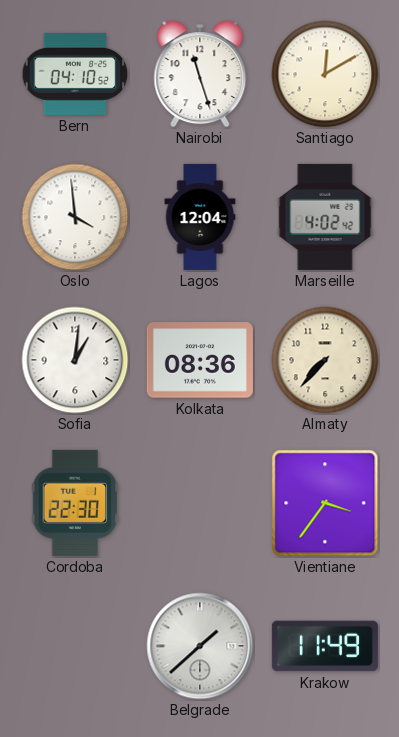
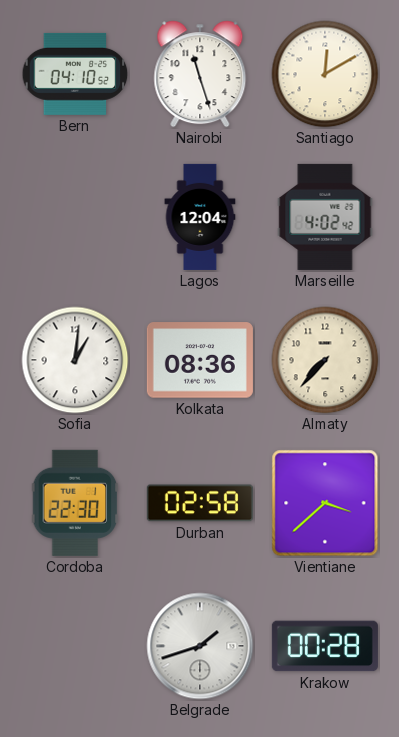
Oslo: 3:59 -> none (75, 217)
Durban: none -> 02:58 (200, 503)
Vientiane: 3:36 -> 3:38 (325, 503)
Belgrade: 1:38 -> 1:42 (200, 646)
Krakow: 11:49 -> 00:28 (325, 646)
